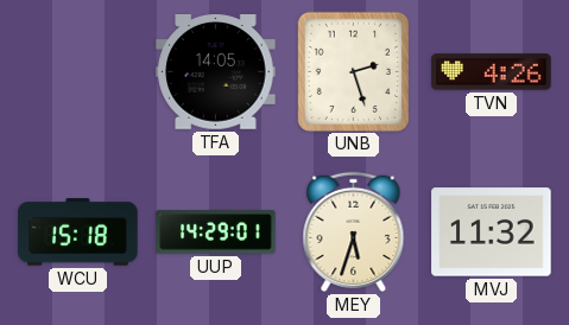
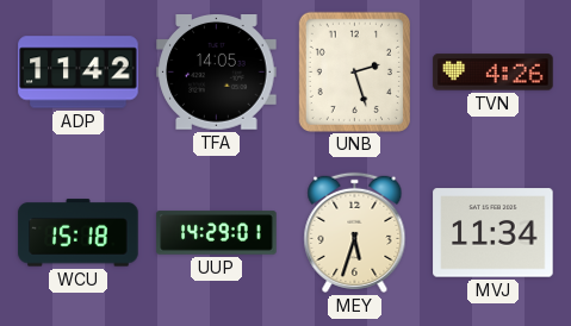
ADP: none -> 11:42 (79, 73)
MVJ: 11:32 -> 11:34 (494, 233)
